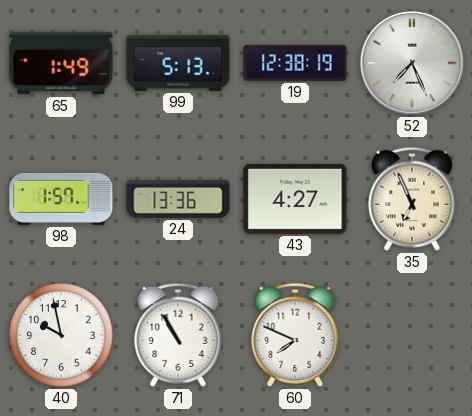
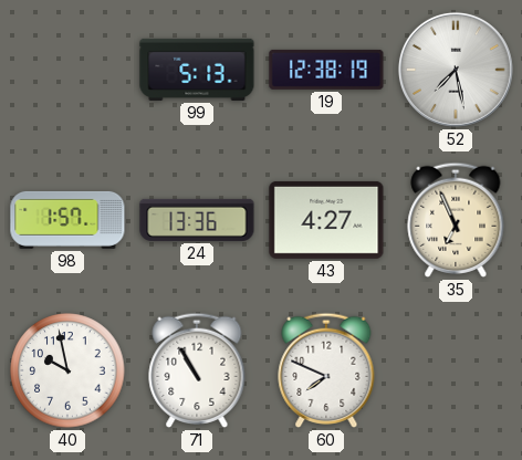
65: 1:49 -> none (61, 63)
52: 7:26 -> 7:28 (456, 70)
